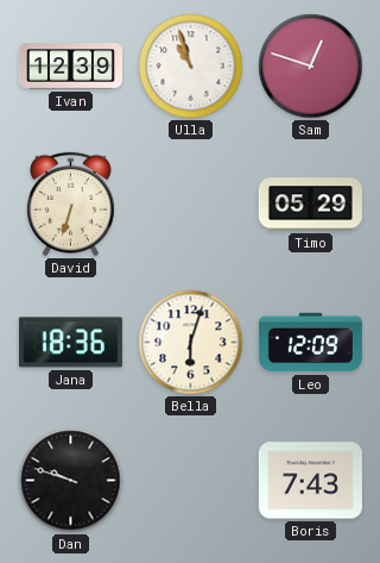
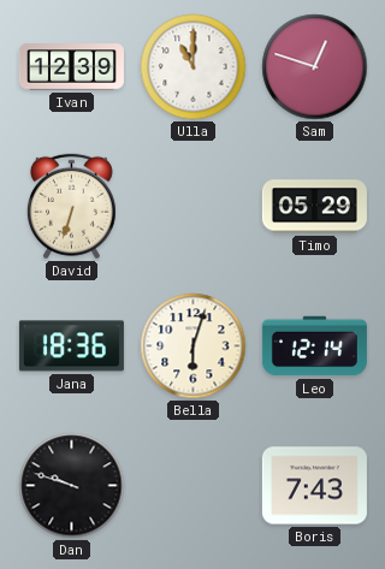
Ulla: 10:57 -> 11:00 (194, 67)
Leo: 12:09 -> 12:14 (314, 346)
